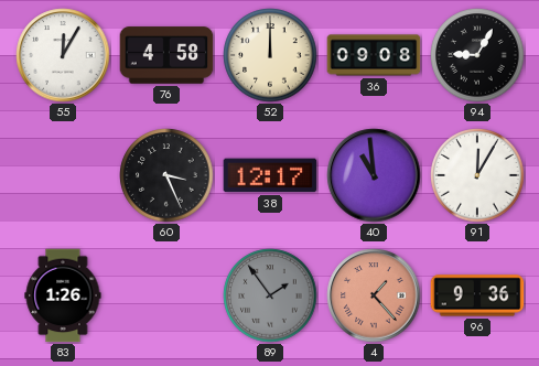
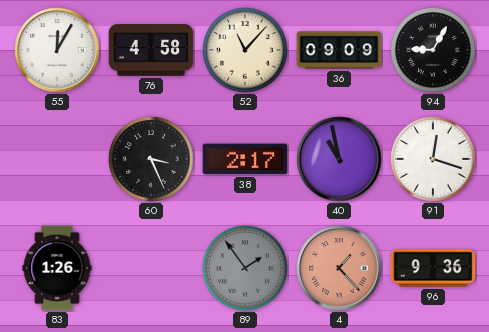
52: 12:00 -> 11:07 (245, 50)
36: 09:08 -> 09:09 (339, 50)
38: 12:17 -> 2:17 (245, 159)
40: 10:59 -> 10:58 (339, 159)
91: 12:05 -> 12:18 (433, 159)
